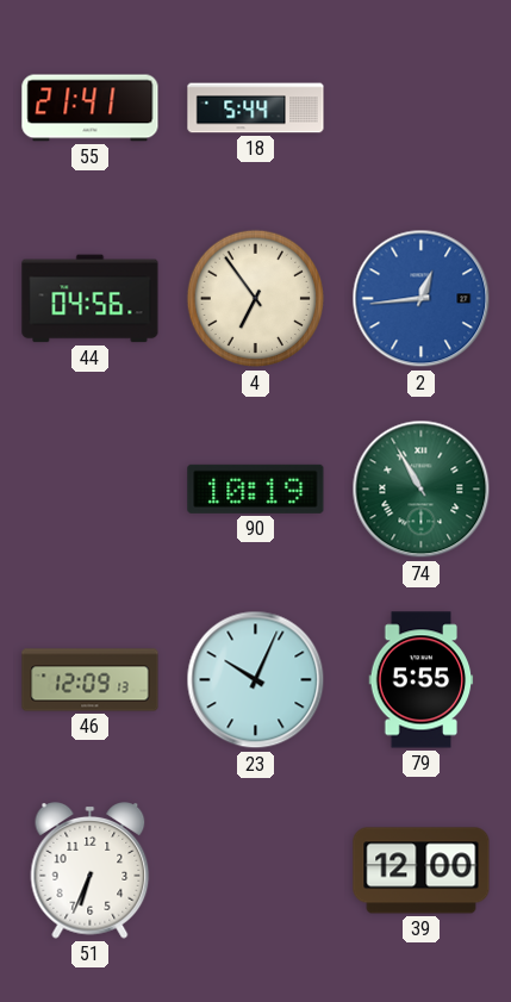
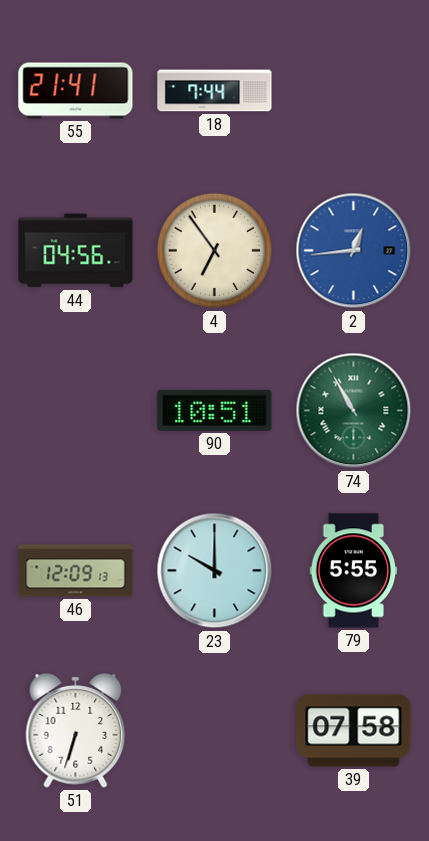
18: 5:44 -> 7:44 (215, 91)
90: 10:19 -> 10:51 (215, 410)
23: 10:04 -> 10:00 (215, 571)
51: 6:34 -> 6:33 (76, 731)
39: 12:00 -> 07:58 (354, 731)
